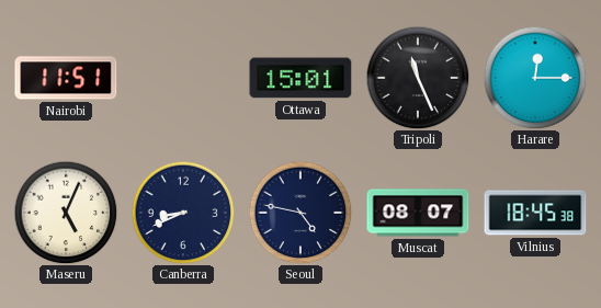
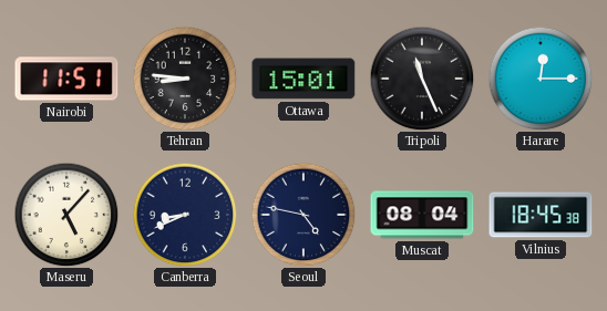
Tehran: none -> 8:46 (185, 79)
Maseru: 5:04 -> 5:07 (66, 215)
Muscat: 08:07 -> 08:04 (422, 215)
